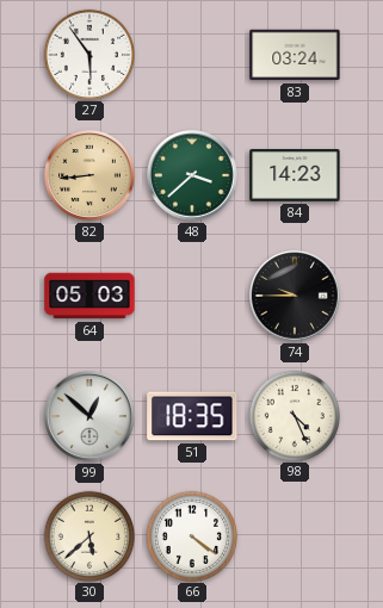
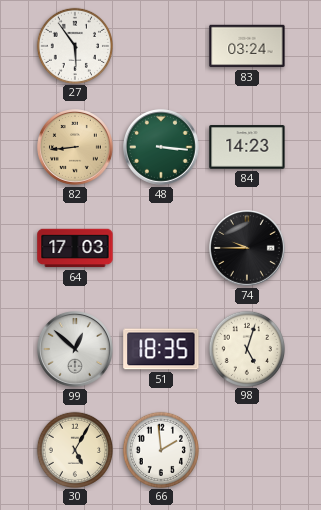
48: 3:38 -> 3:16 (162, 148)
64: 05:03 -> 17:03 (75, 248)
98: 4:26 -> 5:03 (246, 348)
30: 5:38 -> 5:05 (74, 449)
66: 4:21 -> 1:59 (160, 449)
